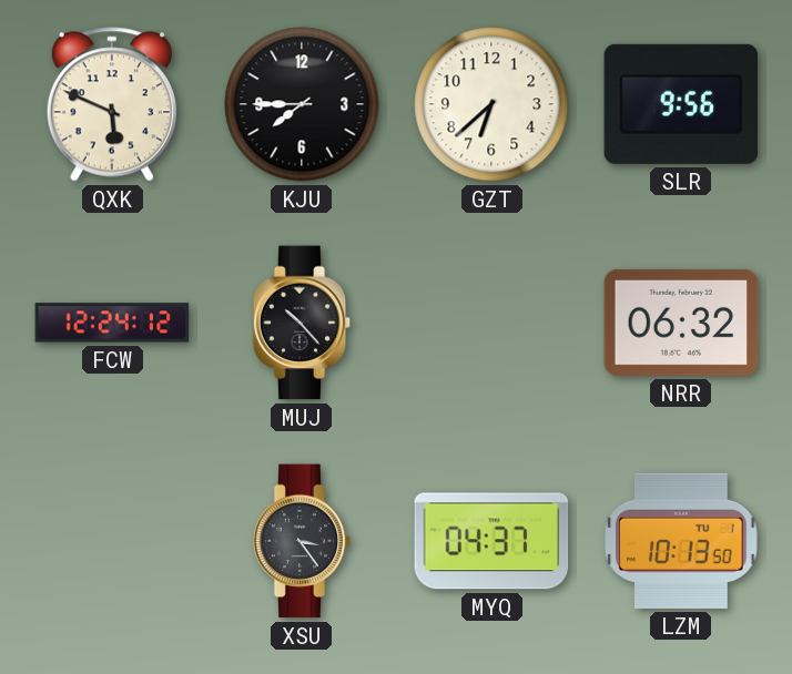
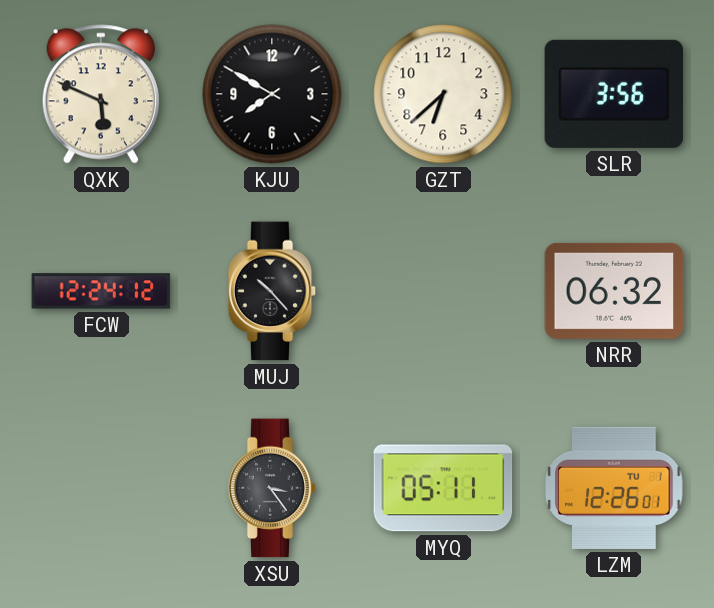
KJU: 7:45 -> 7:50 (272, 94)
SLR: 9:56 -> 3:56 (614, 94)
MYQ: 04:37 -> 05:11 (443, 488)
LZM: 10:13 -> 12:26 (614, 488)
